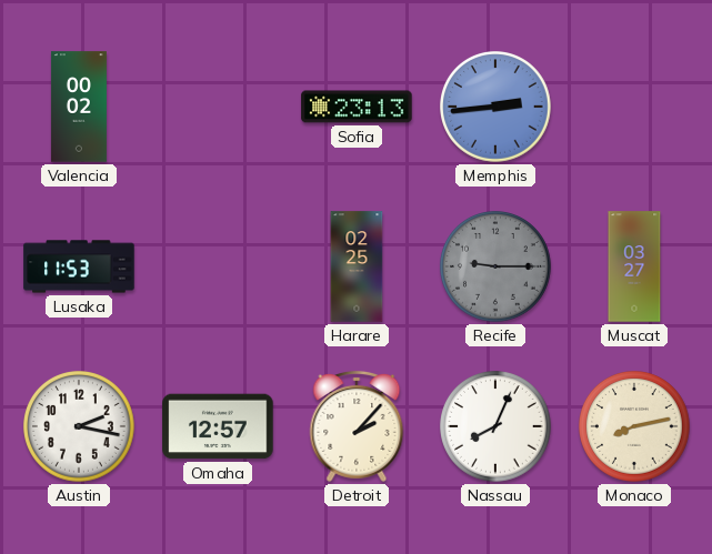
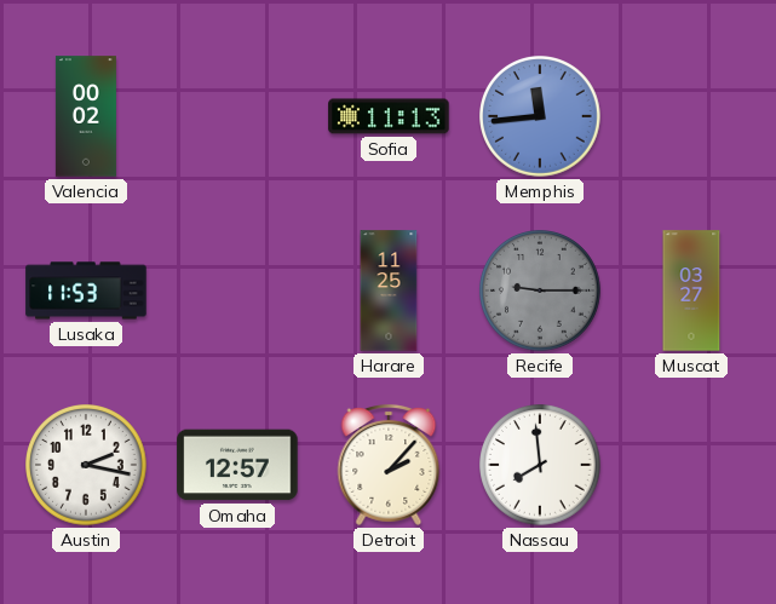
Sofia: 23:13 -> 11:13 (389, 116)
Memphis: 2:44 -> 11:44 (541, 117)
Harare: 02:25 -> 11:25 (389, 291)
Nassau: 8:04 -> 7:59 (541, 466)
Monaco: 8:13 -> none (635, 427)
